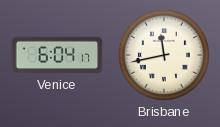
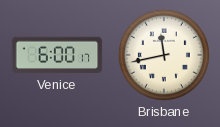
Venice: 6:04 -> 6:00 (57, 55)
